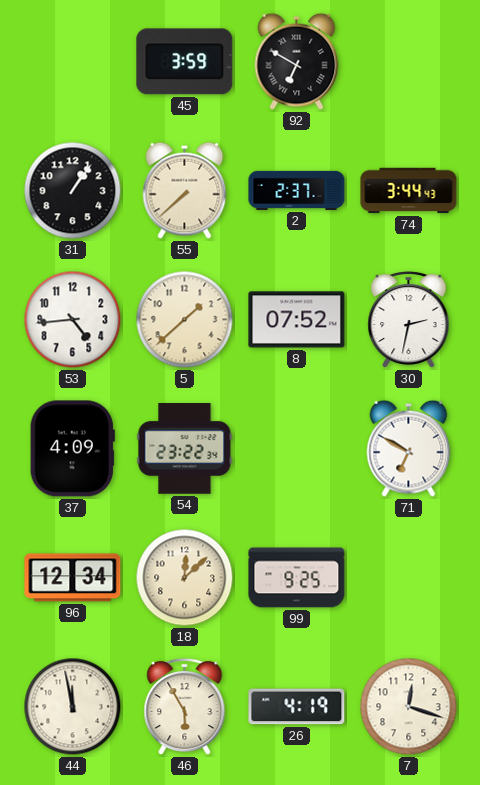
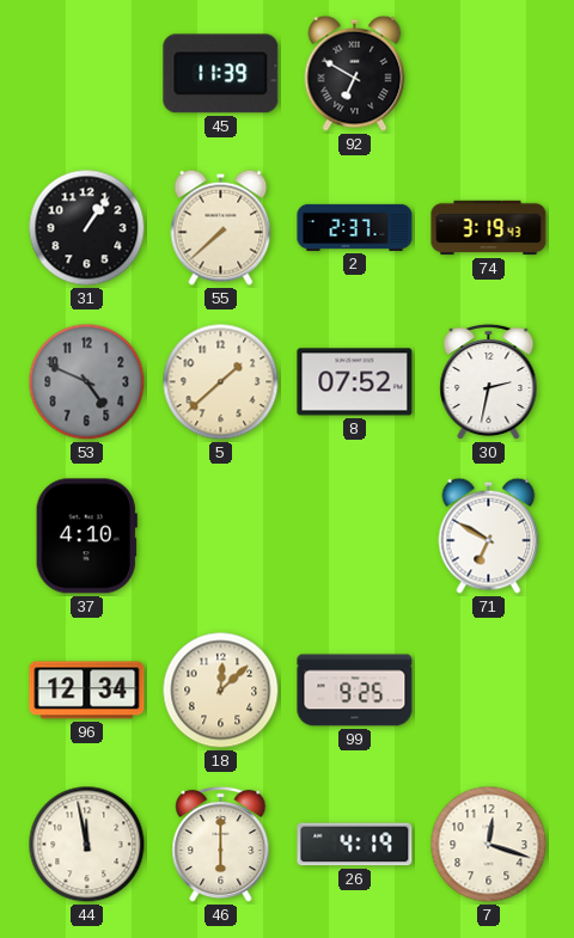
45: 3:59 -> 11:39 (221, 74)
74: 3:44 -> 3:19 (489, 228)
53: 4:44 -> 4:49 (87, 382)
53 dial: white -> grey (87, 382)
37: 4:09 -> 4:10 (86, 537)
54: 23:22 -> none (185, 449)
46: 5:55 -> 6:00 (221, 845)
